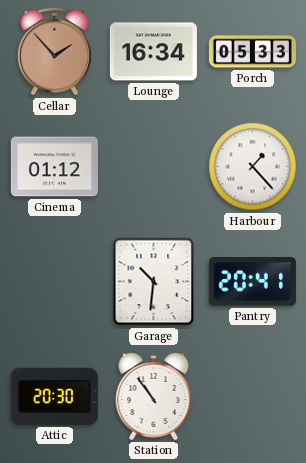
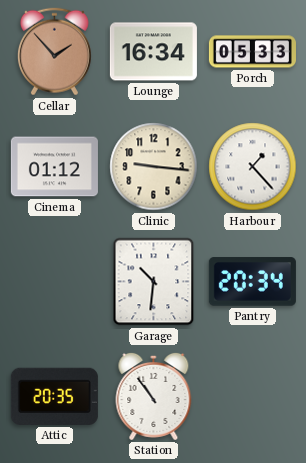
Clinic: none -> 9:16 (154, 167)
Pantry: 20:41 -> 20:34 (252, 282)
Attic: 20:30 -> 20:35 (54, 396)
